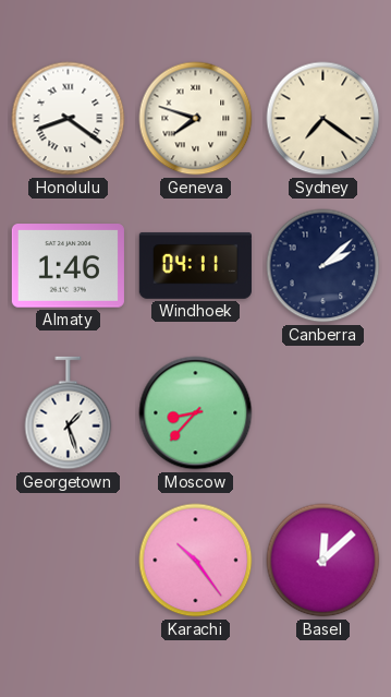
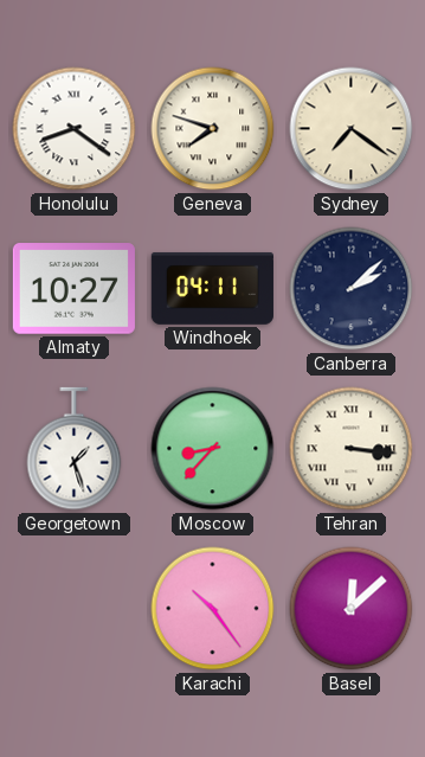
Almaty: 1:46 -> 10:27 (73, 289)
Tehran: none -> 3:16 (352, 449)
